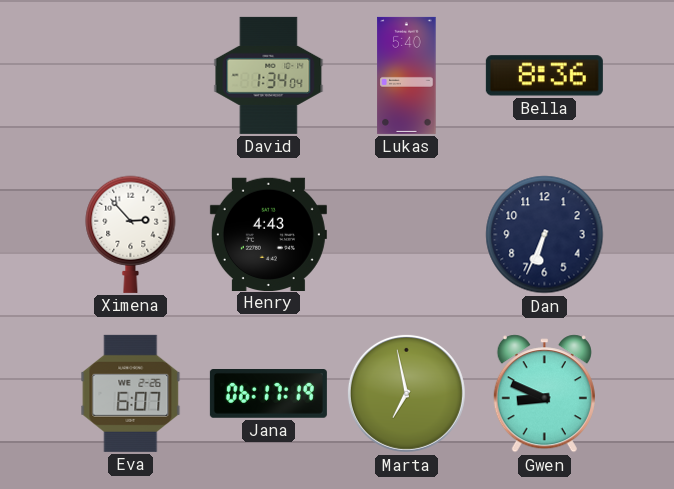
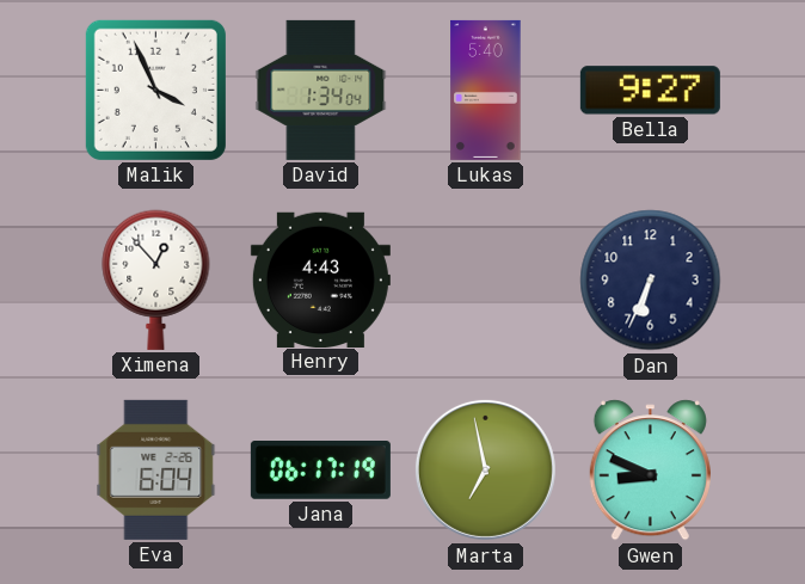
Malik: none -> 3:56 (155, 90)
Bella: 8:36 -> 9:27 (650, 91)
Ximena: 2:53 -> 12:53 (156, 279)
Eva: 6:07 -> 6:04 (156, 469)
